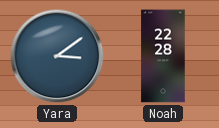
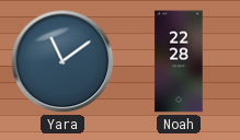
Yara: 3:09 -> 11:09 (62, 61)
